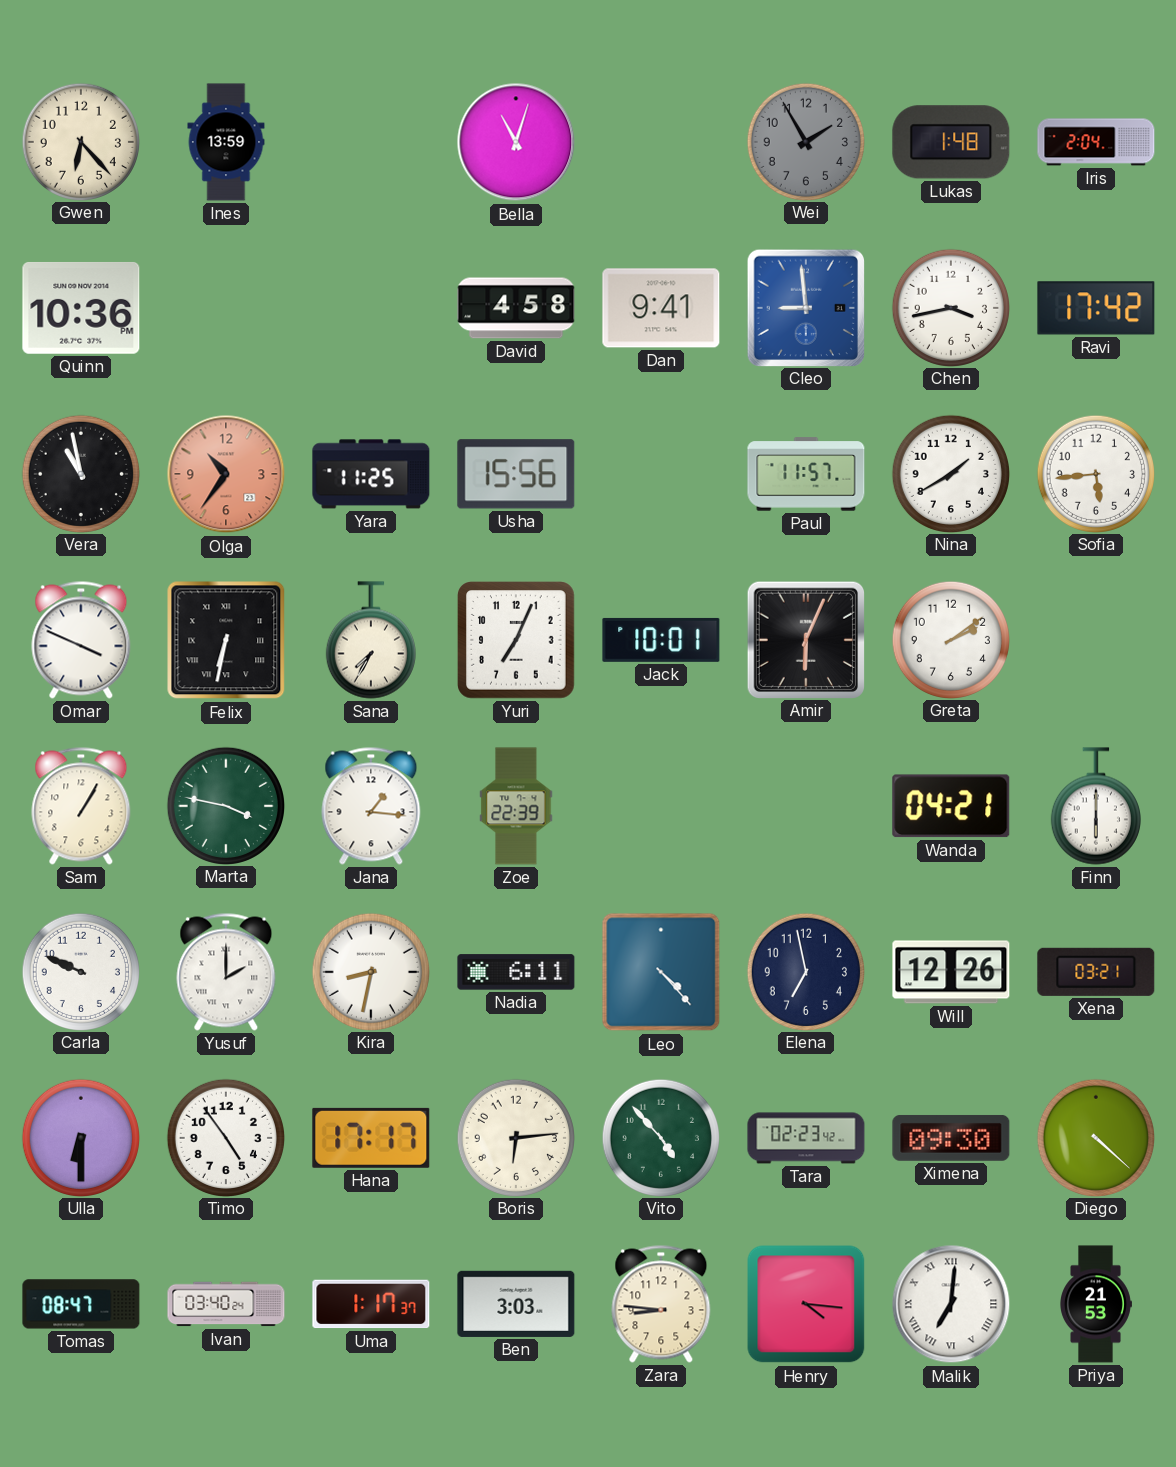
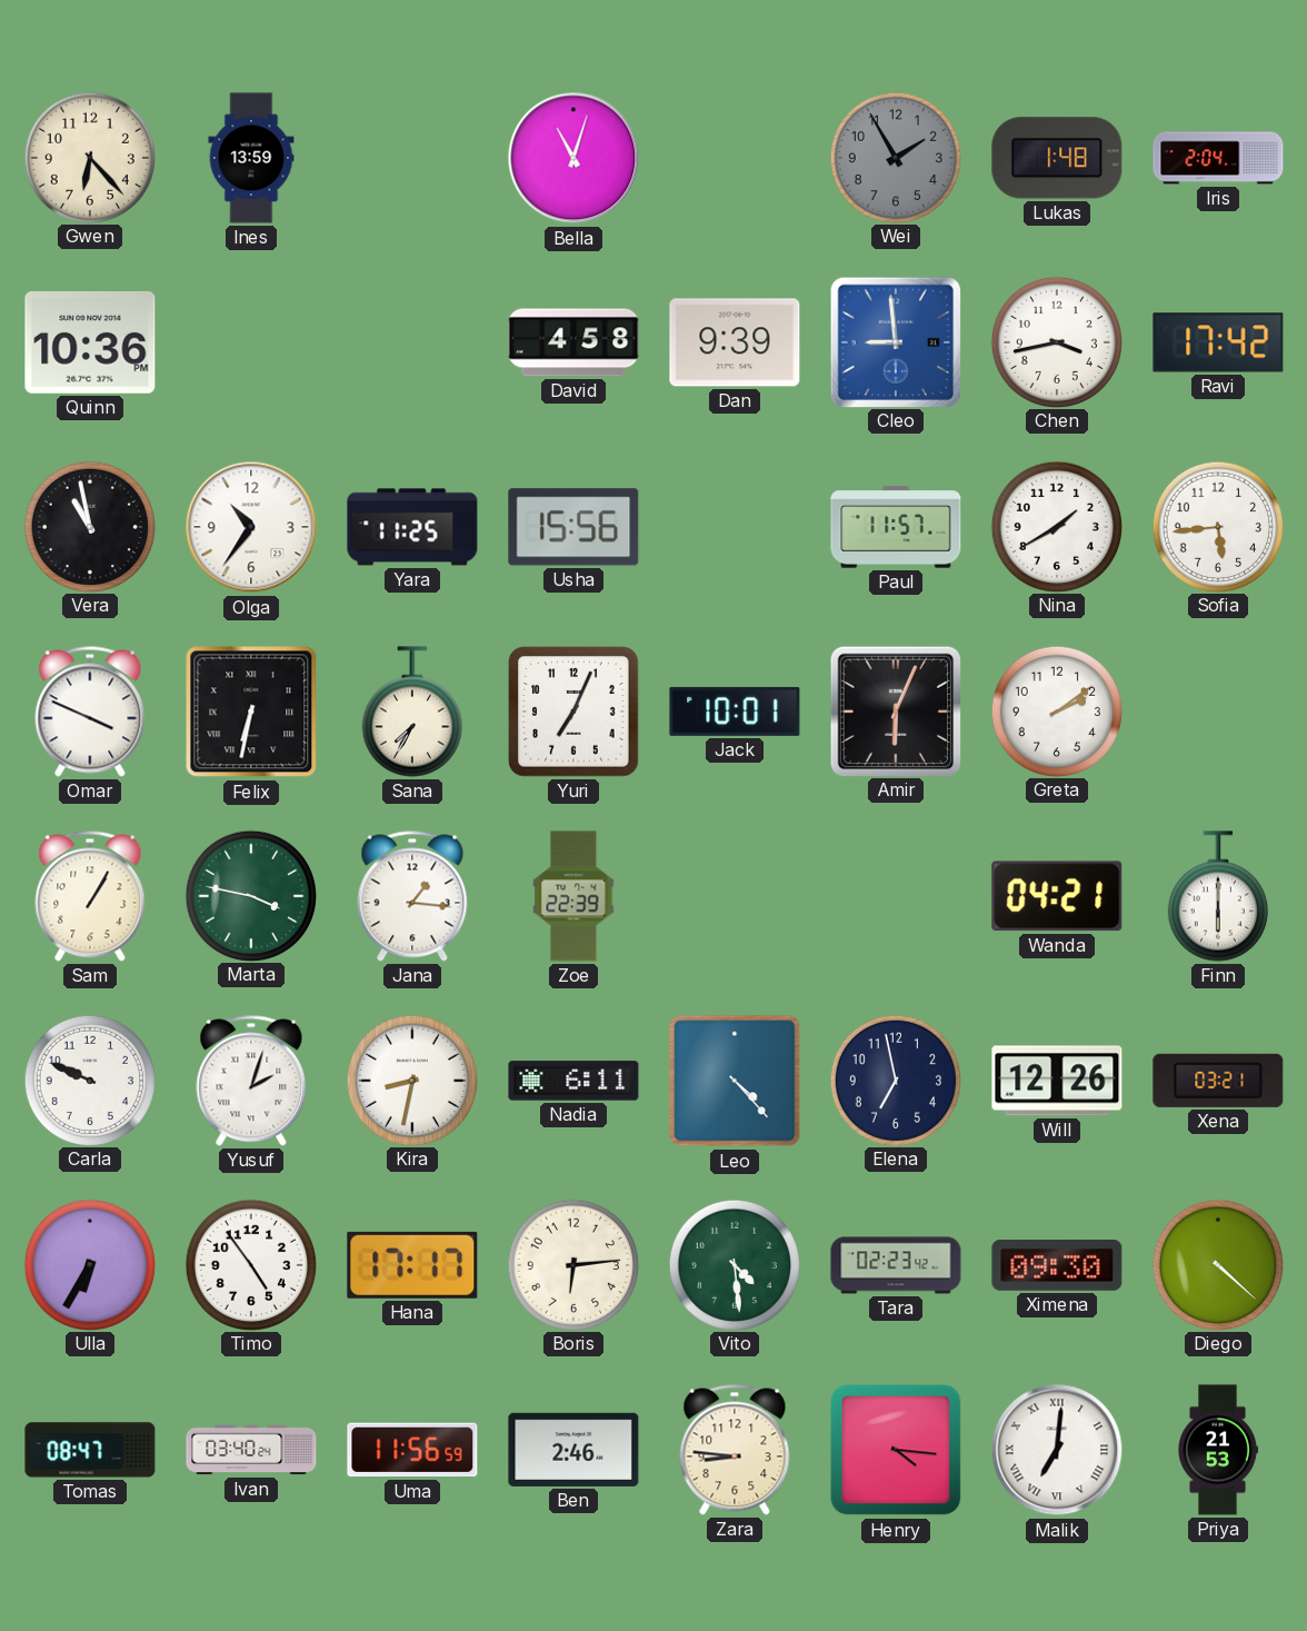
Dan: 9:41 -> 9:39 (735, 342)
Olga dial: salmon -> white (251, 527)
Yusuf: 2:00 -> 2:03 (251, 1081)
Ulla: 6:30 -> 6:35 (89, 1264)
Vito: 4:53 -> 4:29 (734, 1264)
Uma: 1:17 -> 11:56 (412, 1450)
Ben: 3:03 -> 2:46 (573, 1450)
